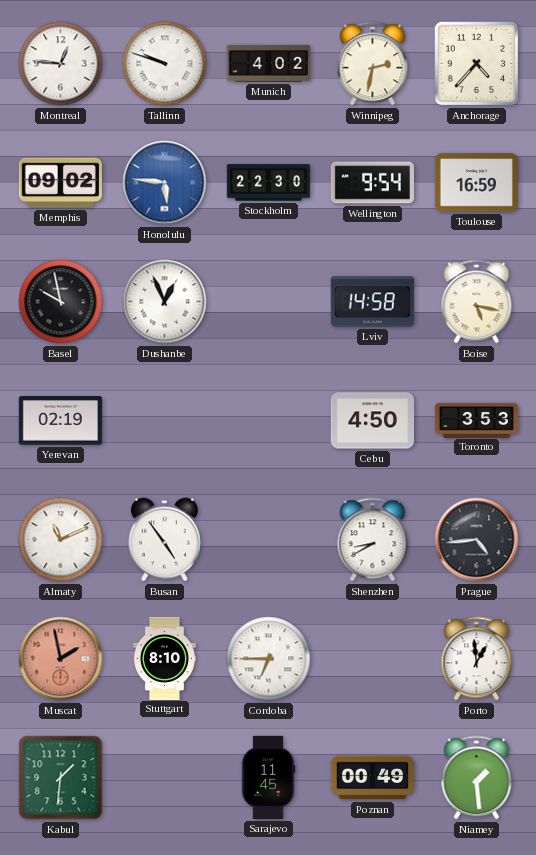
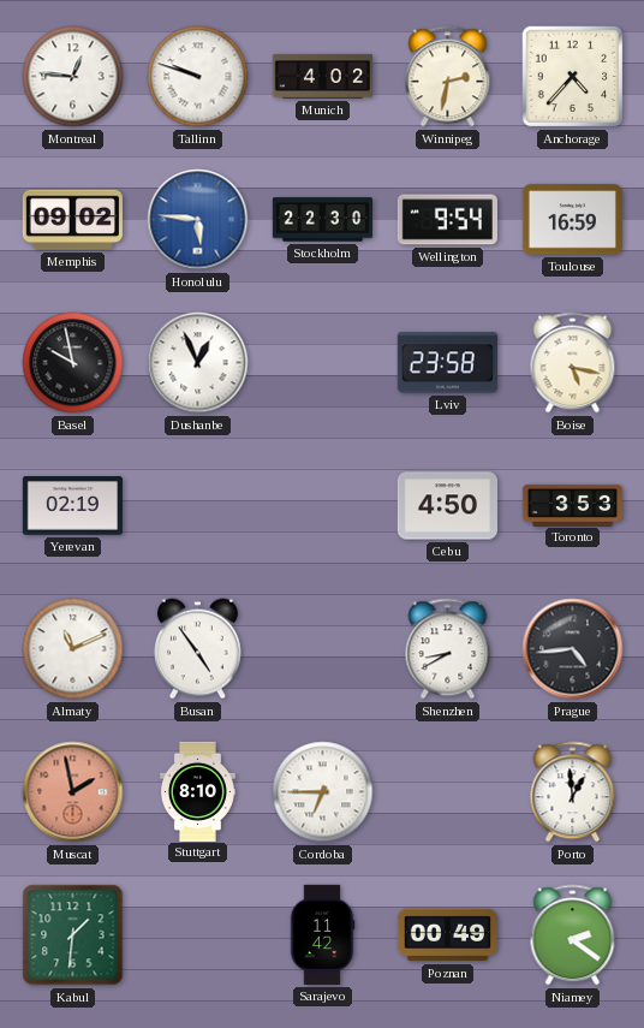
Lviv: 14:58 -> 23:58 (447, 363)
Sarajevo: 11:45 -> 11:42 (322, 934)
Niamey: 1:29 -> 2:21 (573, 935)
